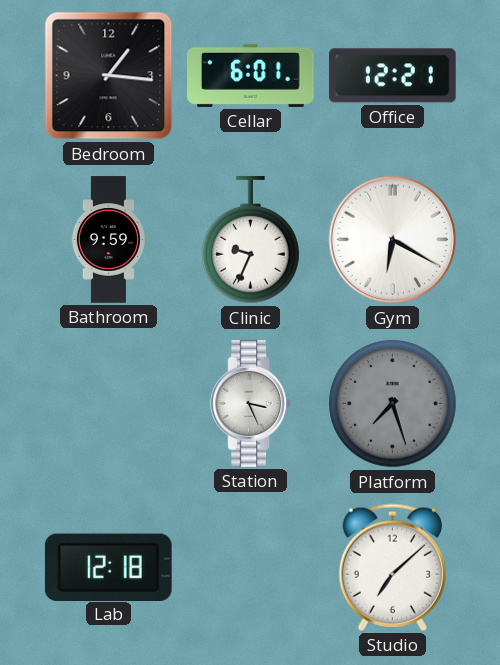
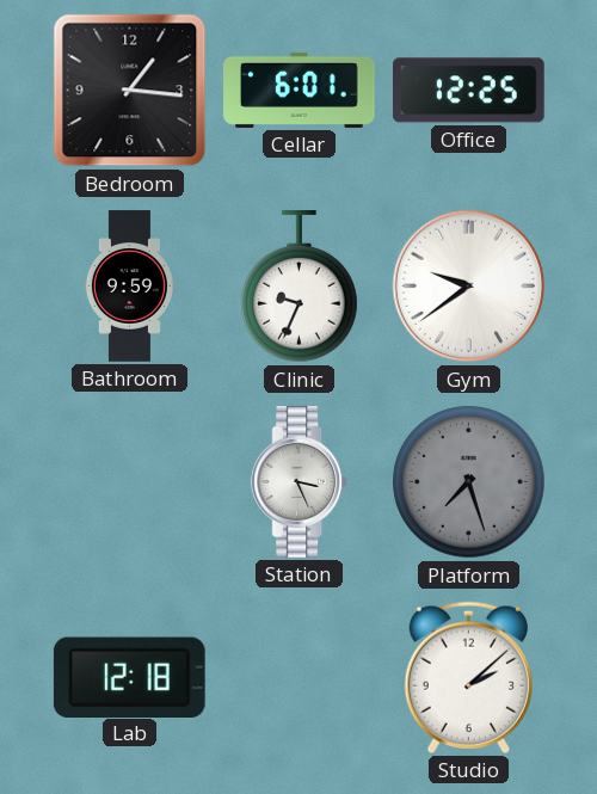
Office: 12:21 -> 12:25 (468, 91)
Gym: 6:20 -> 9:39 (469, 287)
Studio: 7:08 -> 2:08 (468, 677)
